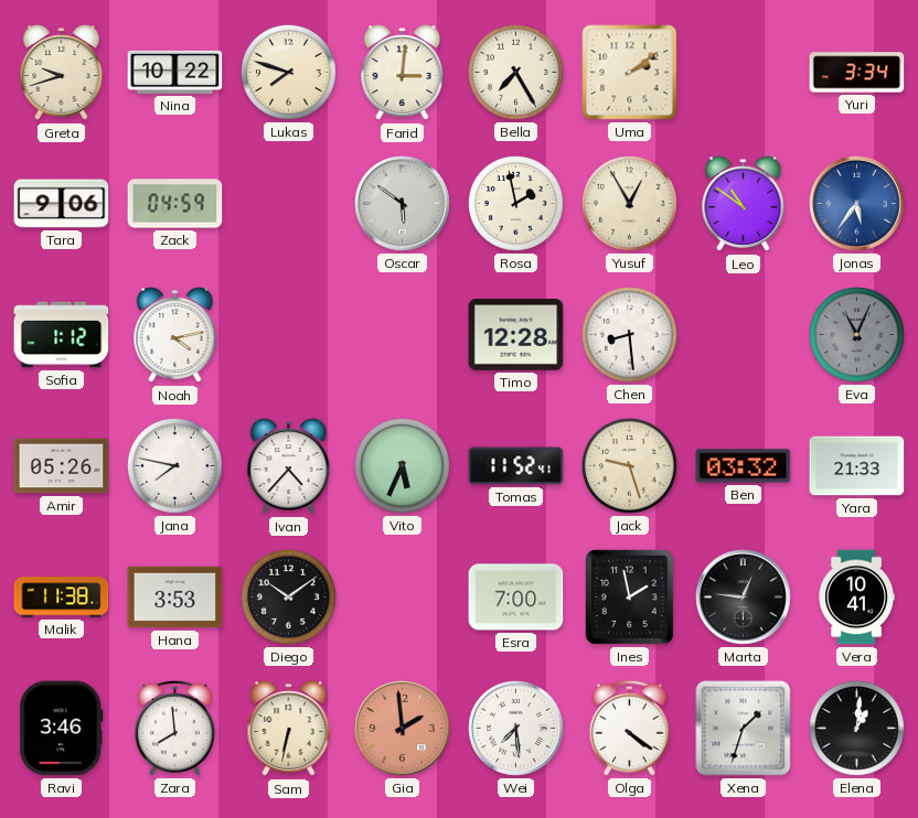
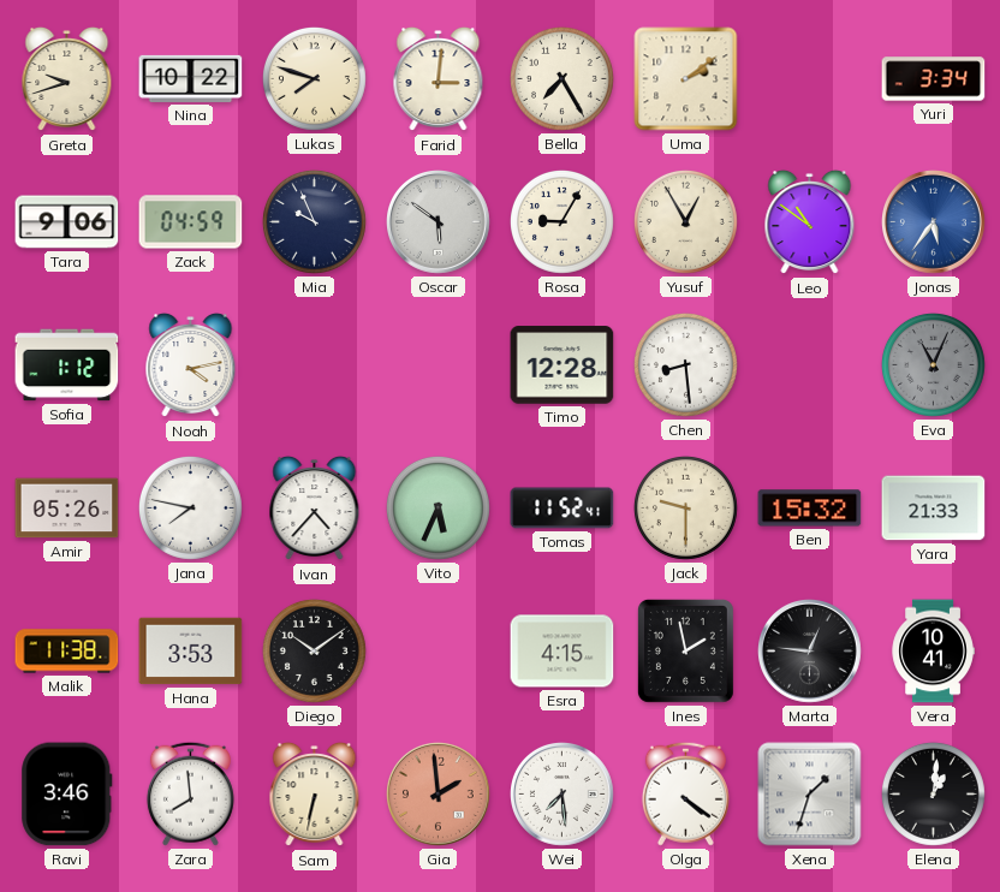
Mia: none -> 9:56 (314, 221)
Rosa: 1:58 -> 9:05 (561, 221)
Jack: 9:27 -> 9:30 (685, 507)
Ben: 03:32 -> 15:32 (810, 509)
Esra: 7:00 -> 4:15 (562, 652)
